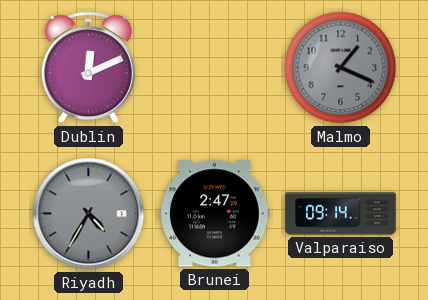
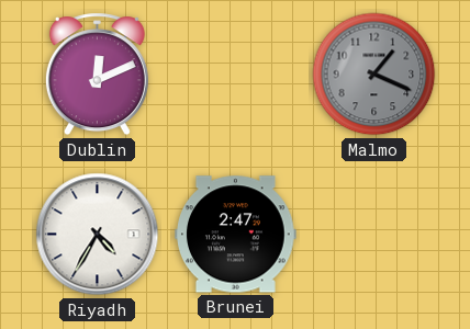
Riyadh dial: grey -> white (98, 235)
Valparaiso: 09:14 -> none (341, 214)
